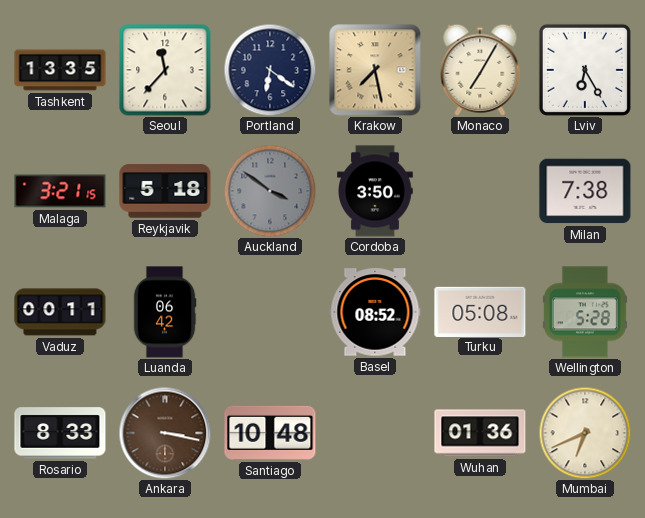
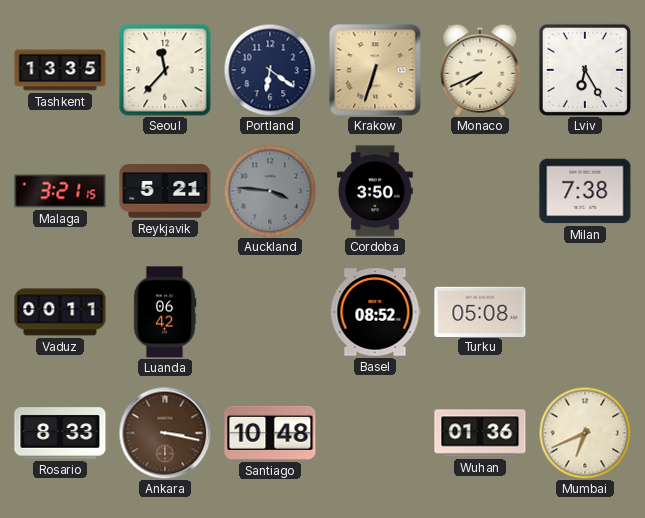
Krakow: 7:28 -> 6:33 (375, 70)
Monaco: 7:05 -> 7:41 (480, 70)
Reykjavik: 5:18 -> 5:21 (165, 191)
Auckland: 3:51 -> 3:46 (270, 191)
Wellington: 5:28 -> none (585, 312)
